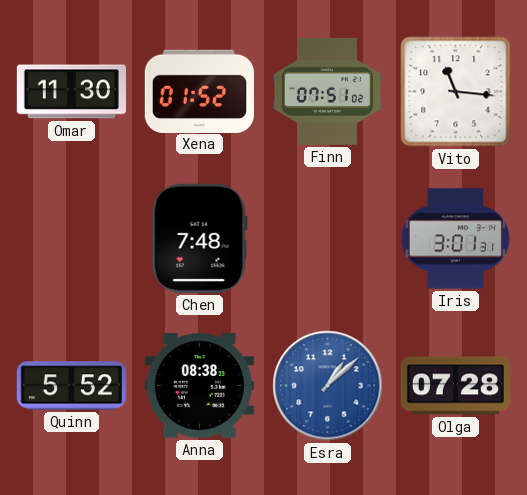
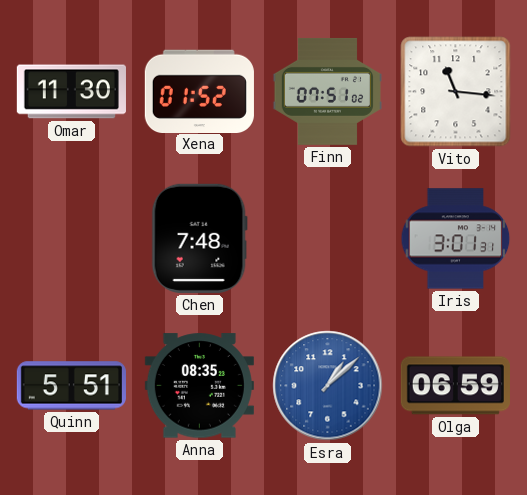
Quinn: 5:52 -> 5:51 (71, 386)
Anna: 08:38 -> 08:35 (199, 386)
Olga: 07:28 -> 06:59 (455, 386)
